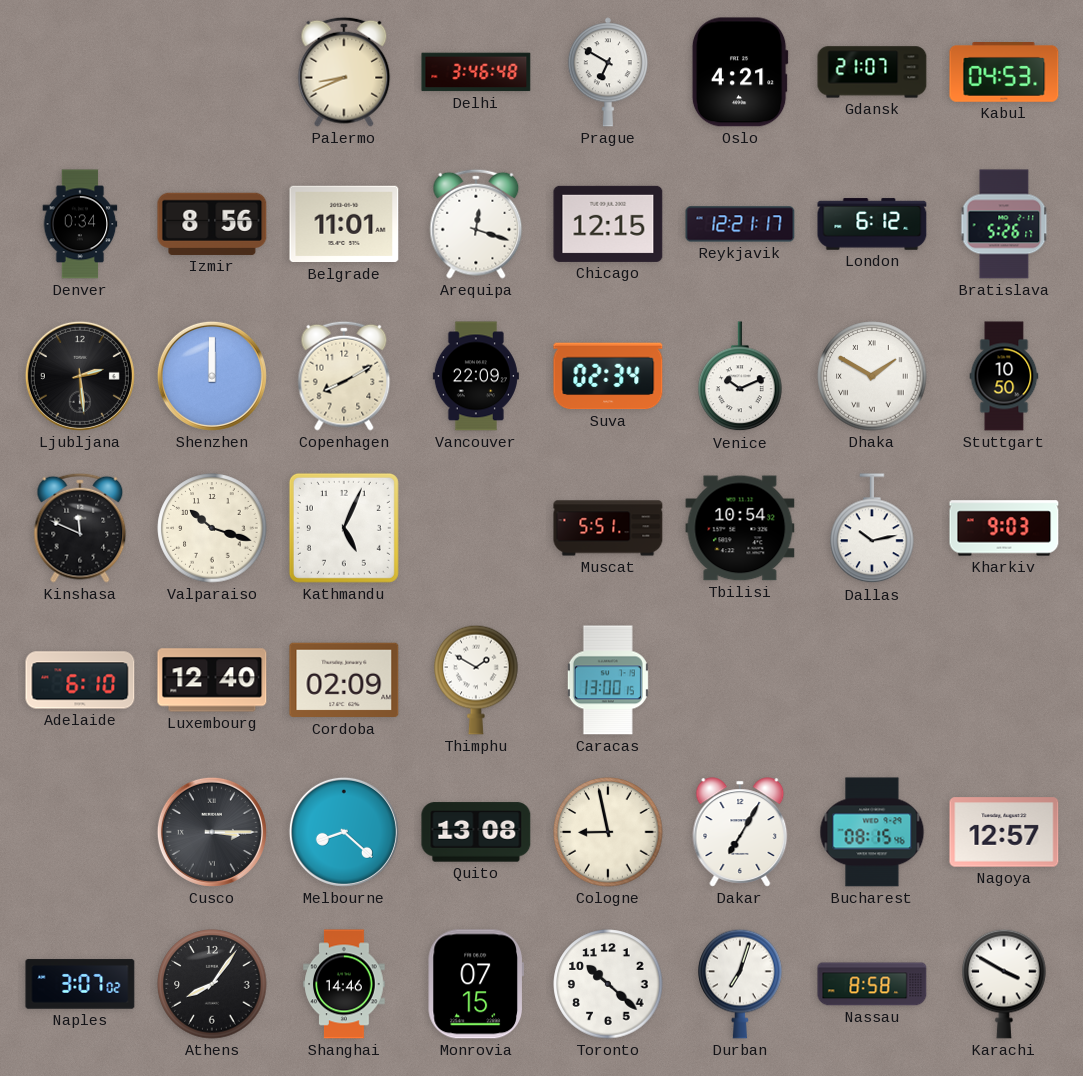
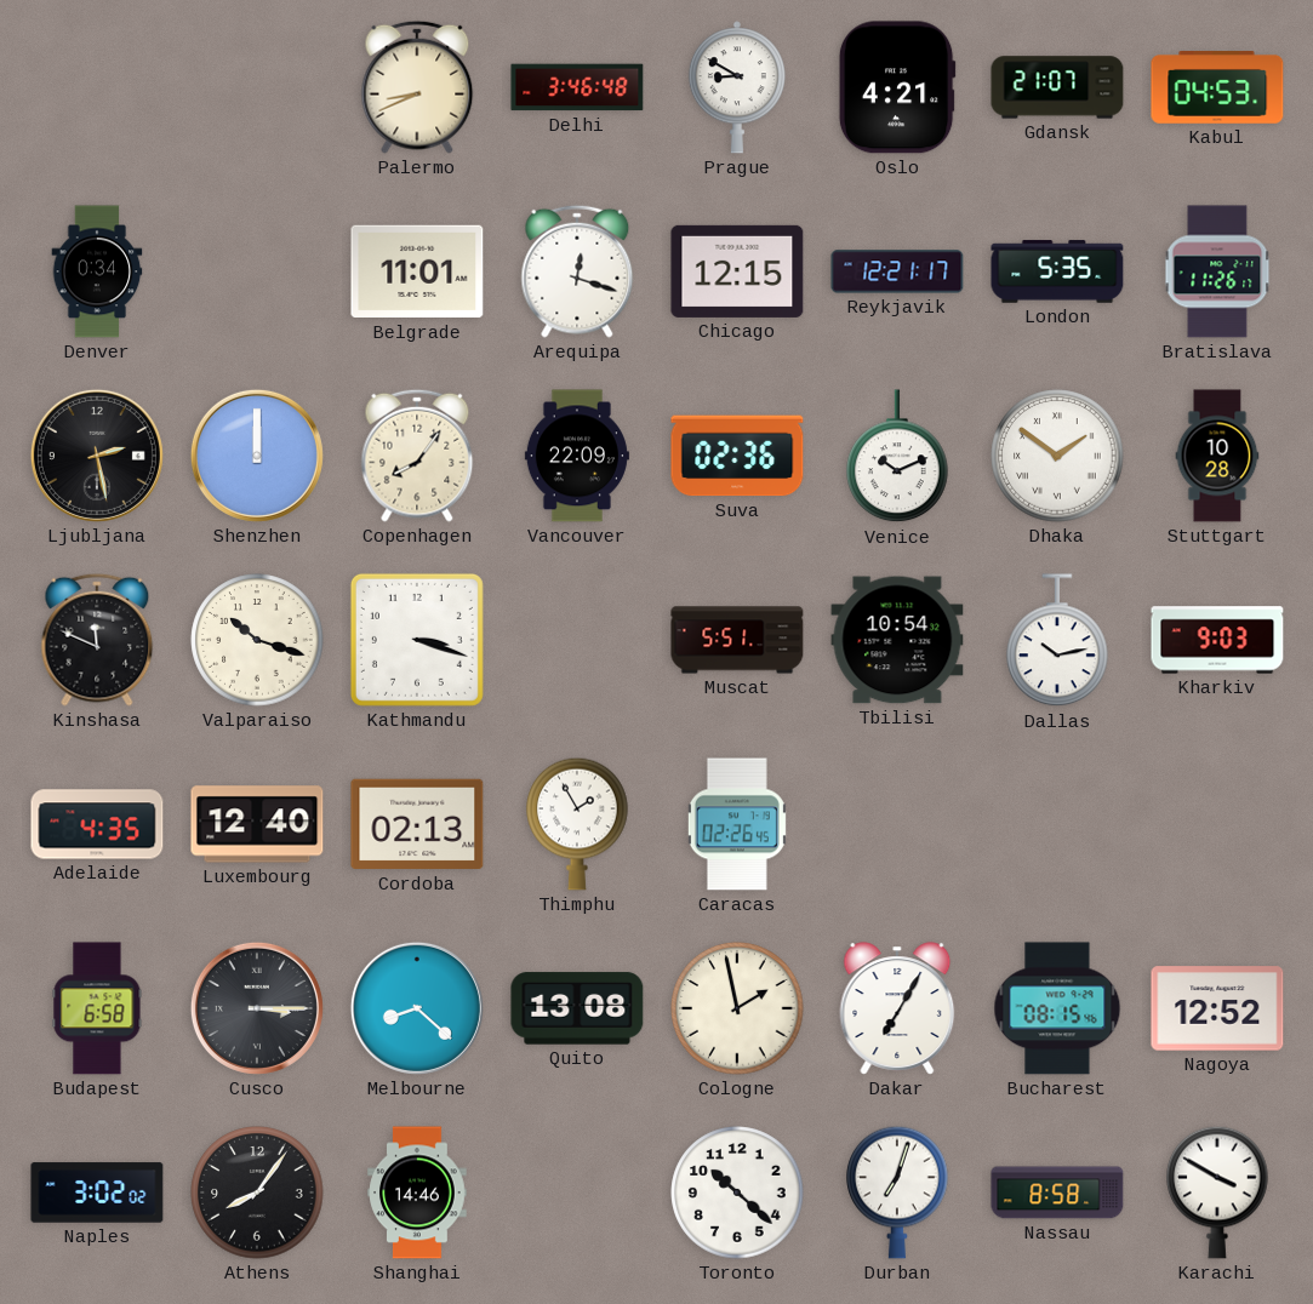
Prague: 6:50 -> 8:50 (737, 87)
Izmir: 8:56 -> none (212, 224)
London: 6:12 -> 5:35 (1057, 271)
Bratislava: 5:26 -> 11:26 (1217, 271)
Ljubljana: 2:29 -> 2:28 (97, 456)
Copenhagen: 8:10 -> 8:06 (417, 456)
Suva: 02:34 -> 02:36 (737, 456)
Dhaka: 1:50 -> 1:51 (1057, 456)
Stuttgart: 10:50 -> 10:28 (1217, 456)
Kathmandu: 5:04 -> 3:18 (417, 640)
Adelaide: 6:10 -> 4:35 (97, 824)
Cordoba: 02:09 -> 02:13 (417, 824)
Thimphu: 1:50 -> 1:55 (577, 824)
Caracas: 13:00 -> 02:26 (737, 824)
Budapest: none -> 6:58 (97, 1008)
Cologne: 8:58 -> 1:58 (737, 1008)
Nagoya: 12:57 -> 12:52 (1217, 1008)
Naples: 3:07 -> 3:02 (97, 1193)
Monrovia: 07:15 -> none (476, 984)
